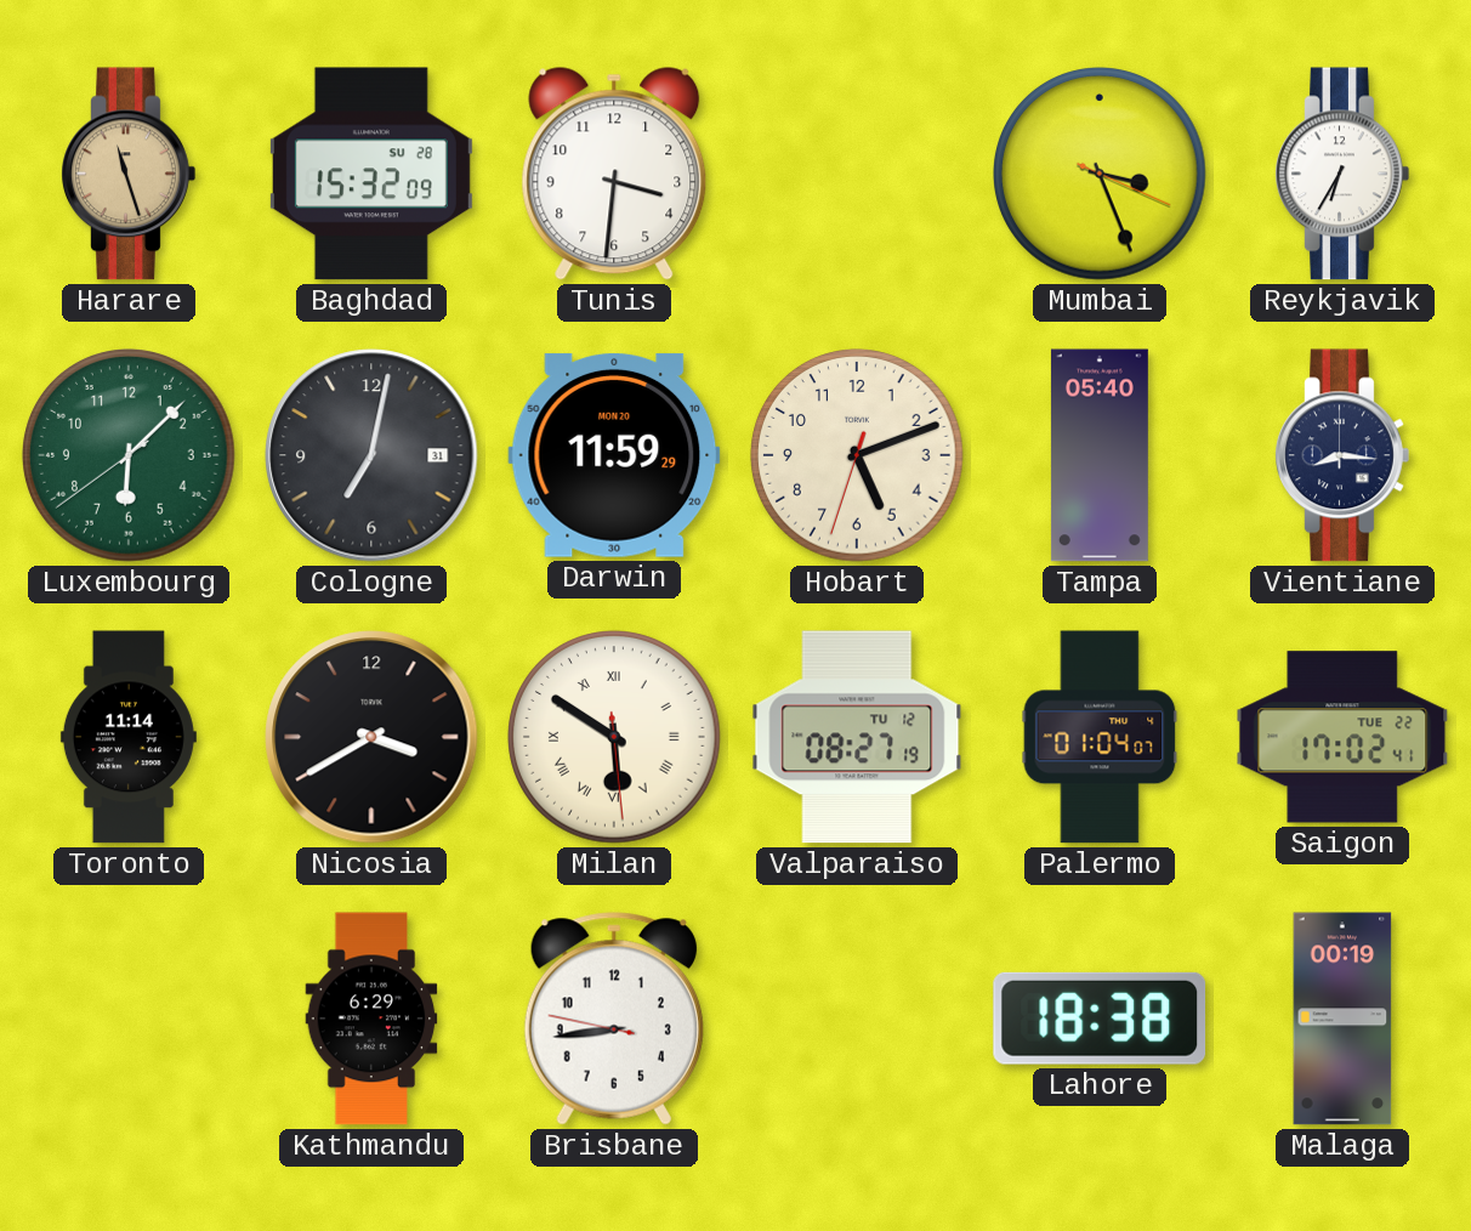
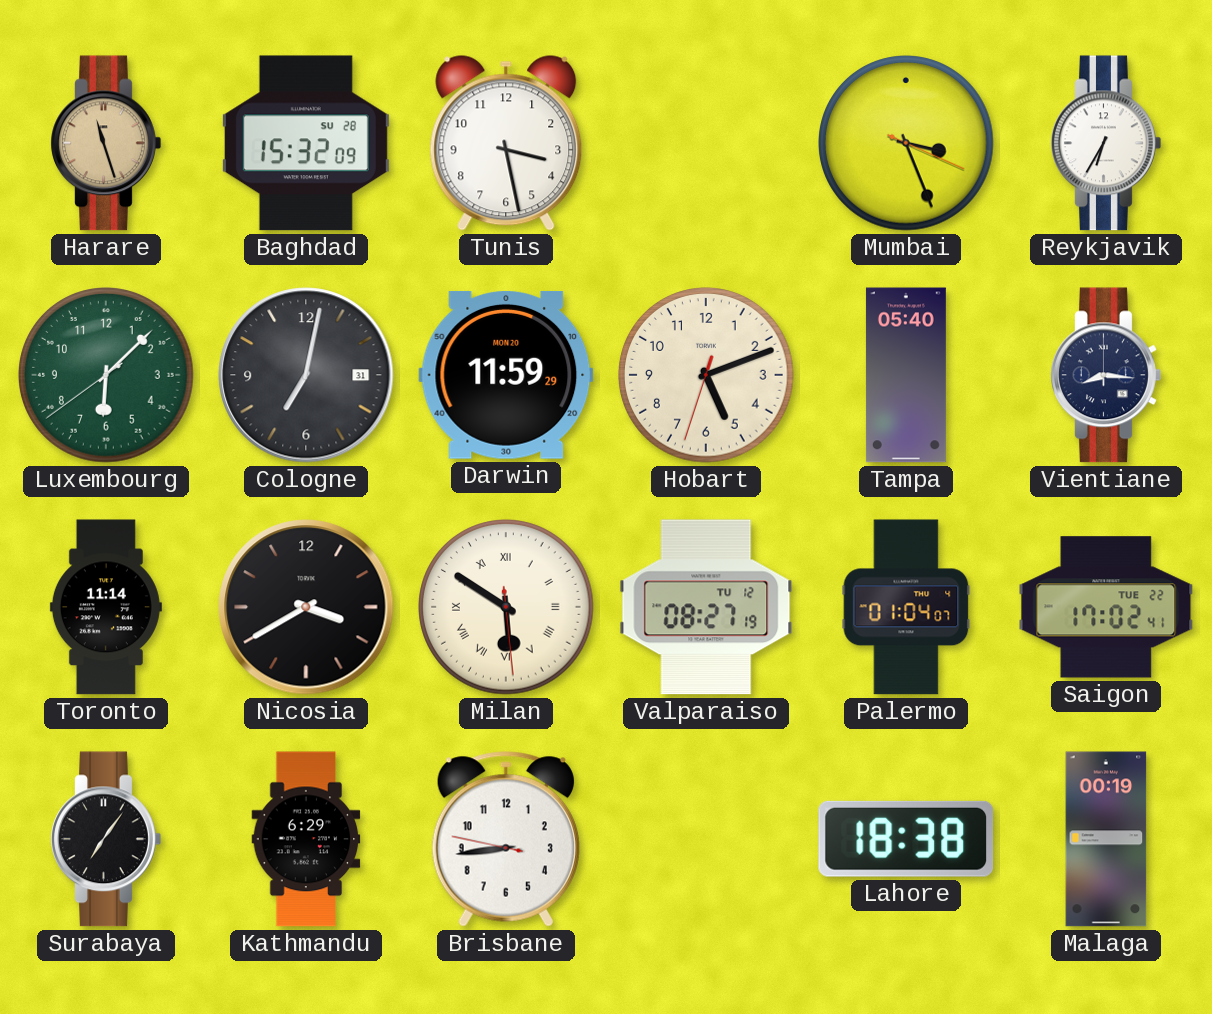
Tunis: 3:31 -> 3:28 (506, 143)
Surabaya: none -> 7:06 (106, 839)
